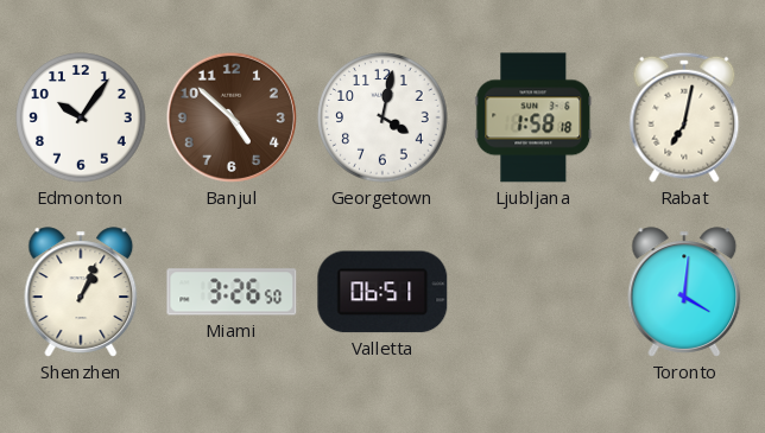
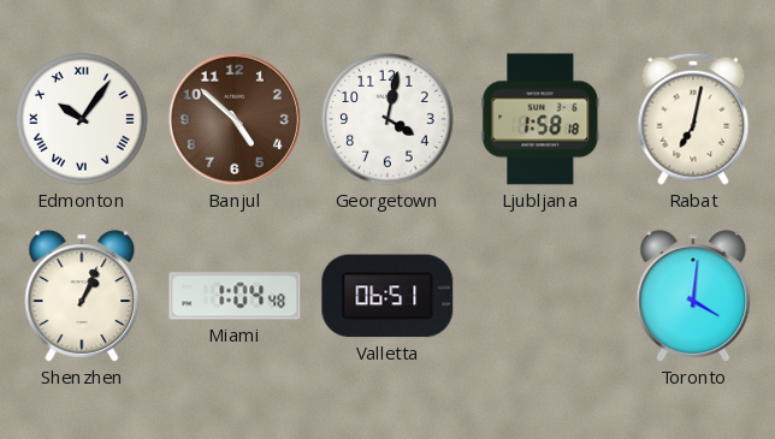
Edmonton numerals: Arabic -> Roman (82, 119)
Miami: 3:26 -> 1:04 (235, 296)
